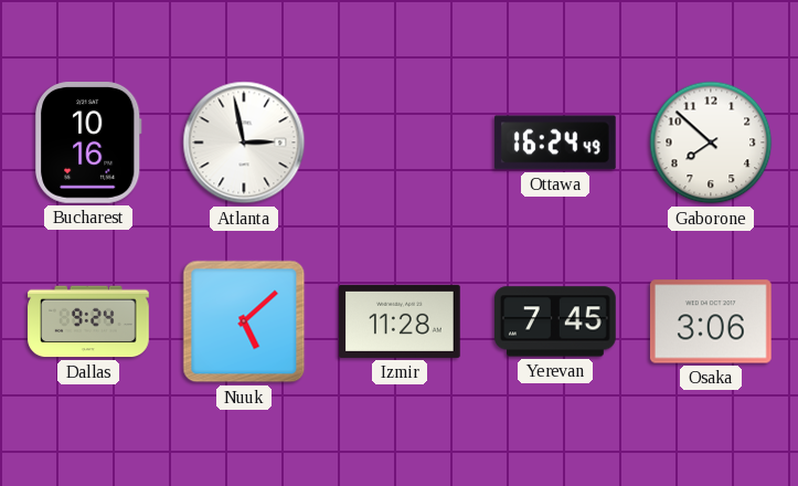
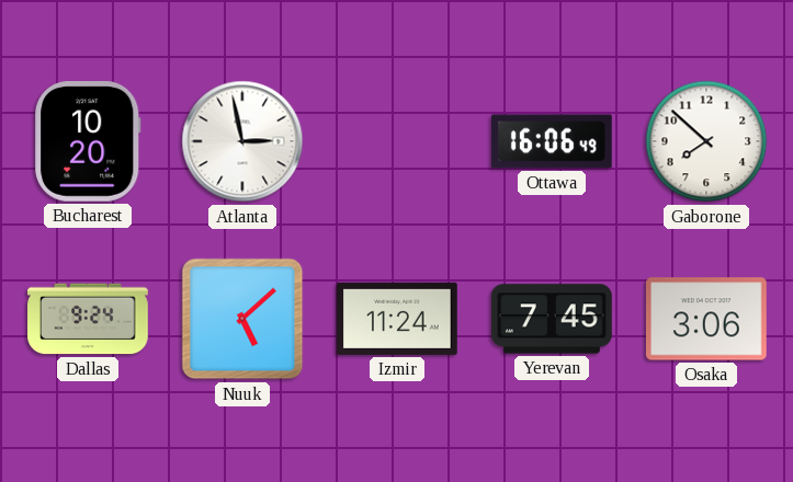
Bucharest: 10:16 -> 10:20 (89, 142)
Ottawa: 16:24 -> 16:06 (553, 141)
Izmir: 11:28 -> 11:24 (398, 319)
